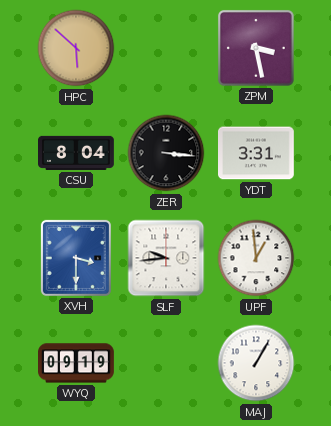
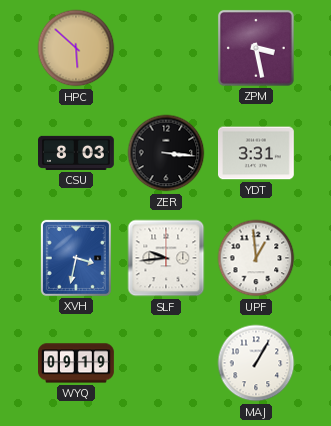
CSU: 8:04 -> 8:03 (76, 153)
XVH: 3:30 -> 3:32 (76, 258)
